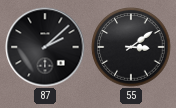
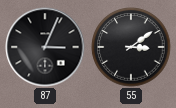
87: 2:08 -> 3:04 (45, 47)
